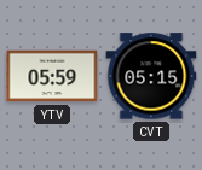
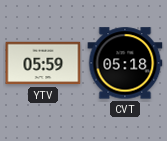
CVT: 05:15 -> 05:18 (125, 63)
